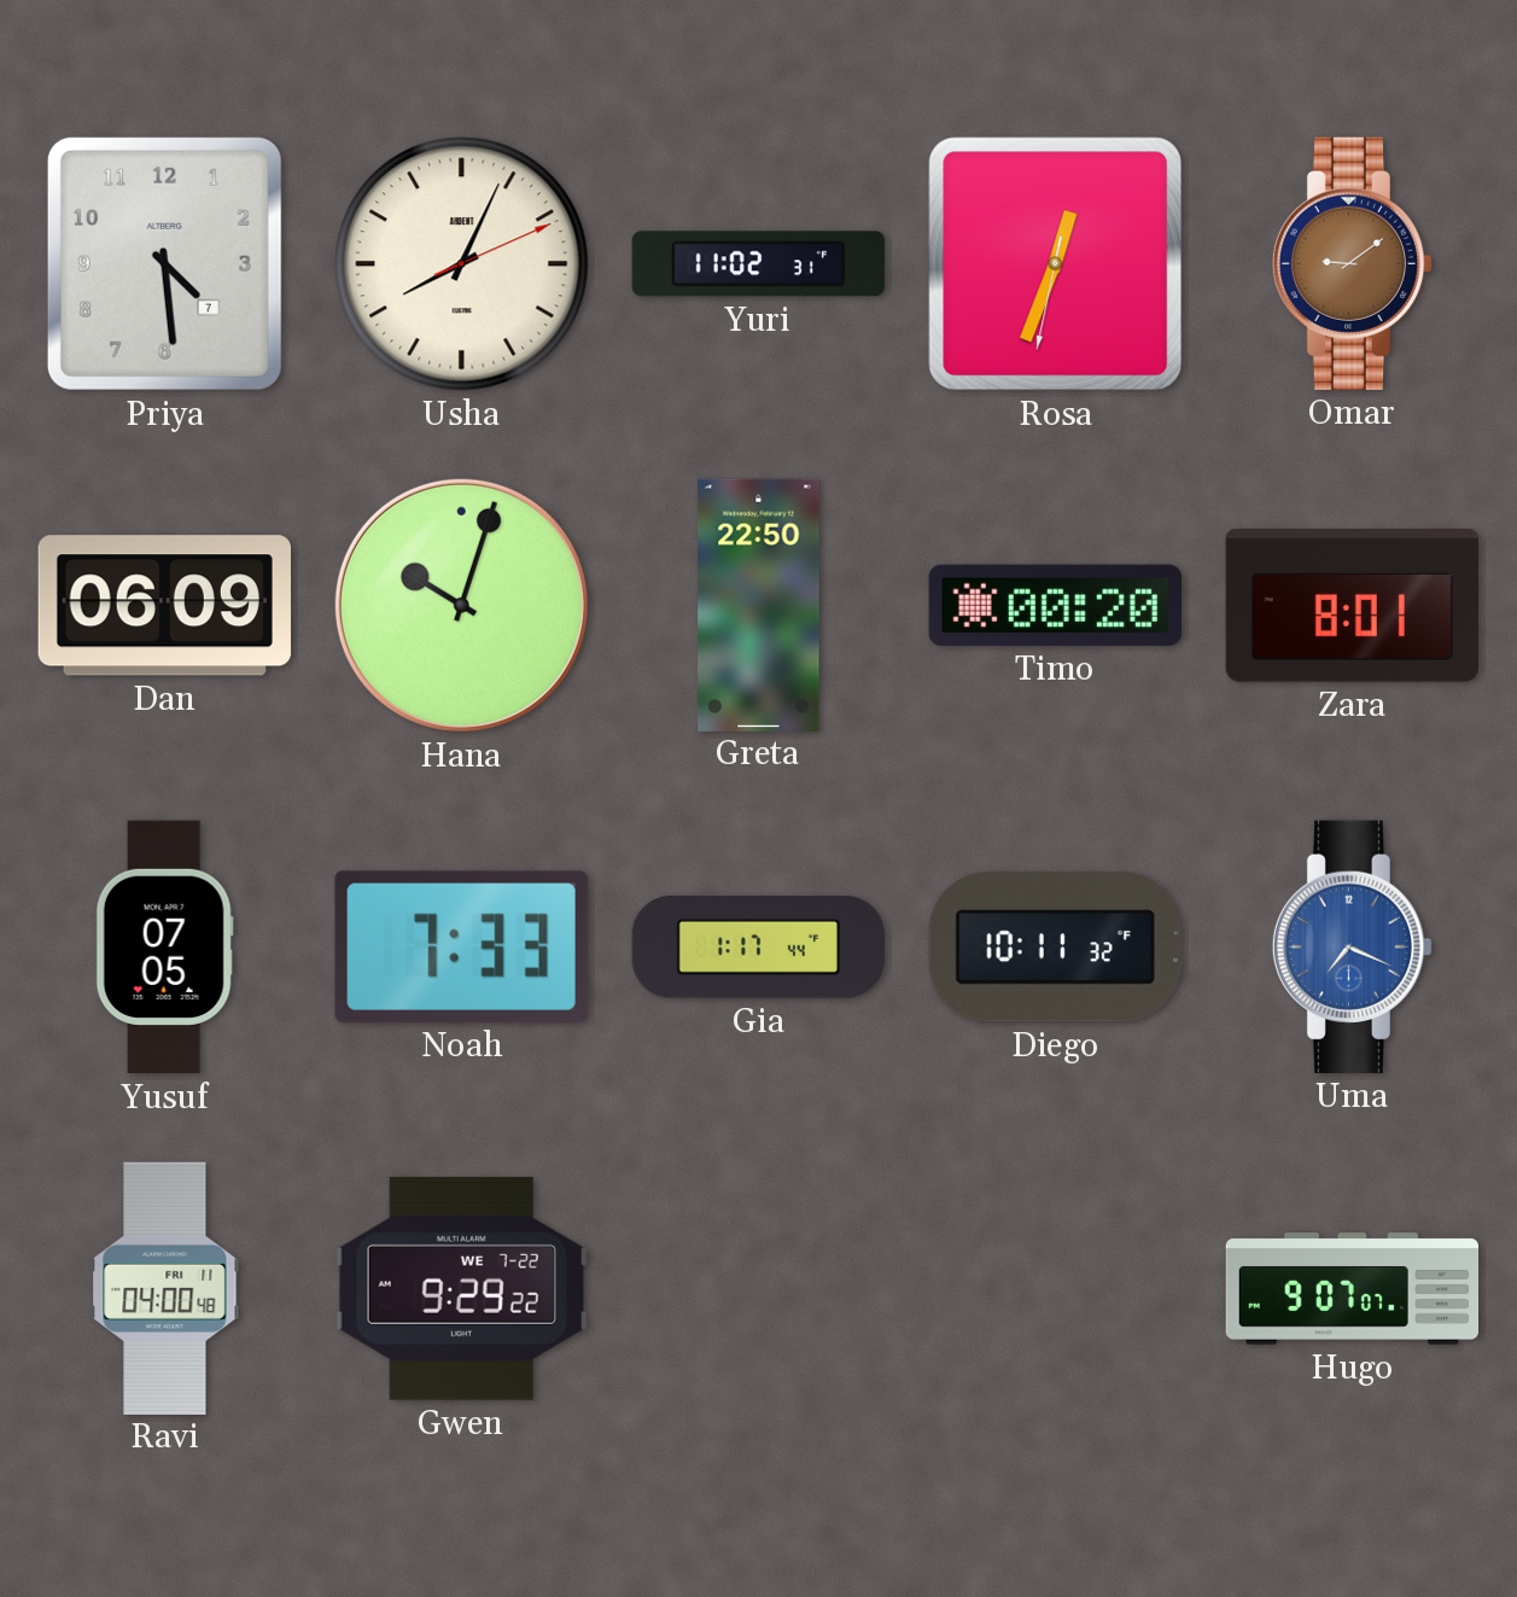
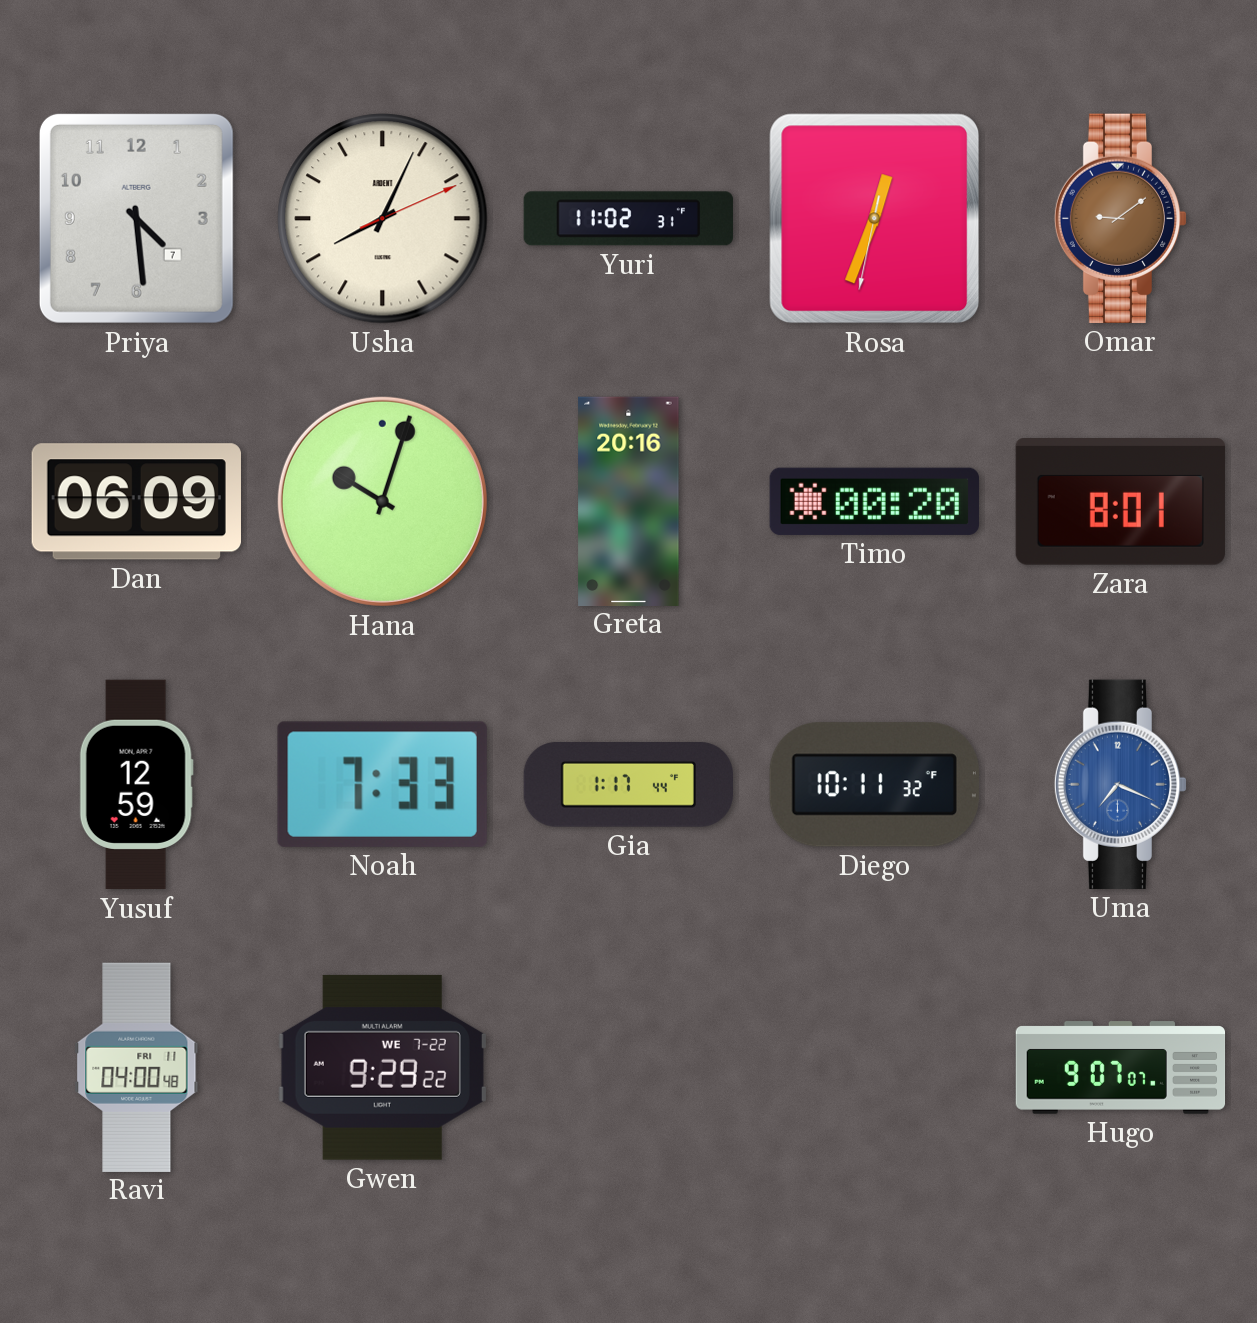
Greta: 22:50 -> 20:16 (629, 501)
Yusuf: 07:05 -> 12:59 (136, 785)
